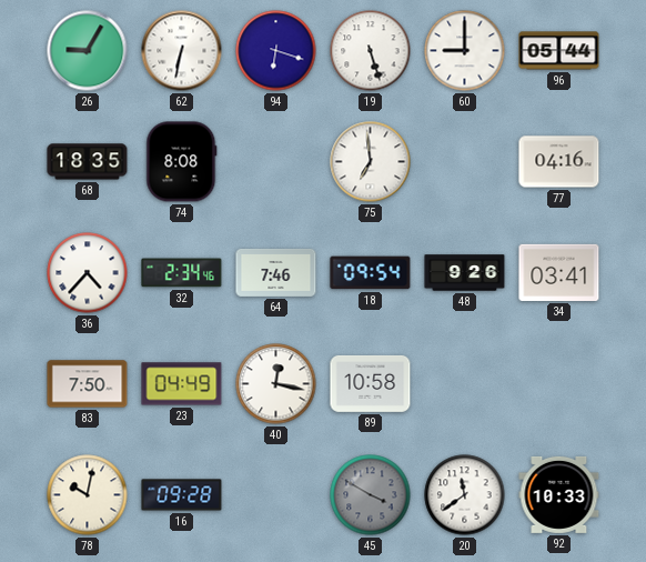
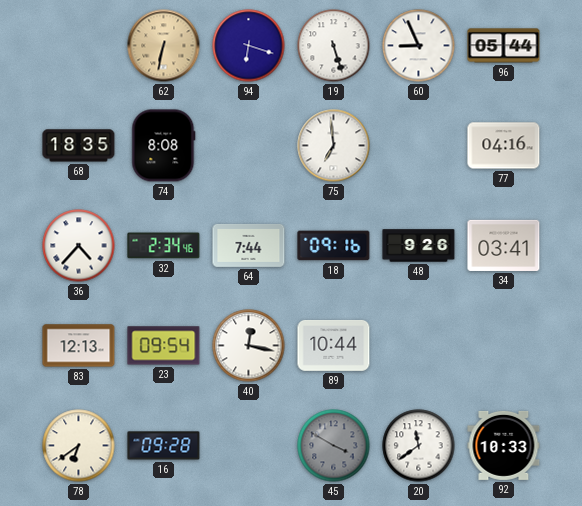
26: 9:05 -> none (88, 51)
62 dial: white -> champagne (164, 46)
60: 9:00 -> 8:56 (419, 46)
64: 7:46 -> 7:44 (249, 245)
18: 09:54 -> 09:16 (334, 246)
83: 7:50 -> 12:13 (79, 346)
23: 04:49 -> 09:54 (164, 346)
89: 10:58 -> 10:44 (334, 345)
78: 10:02 -> 6:39 (79, 446)
